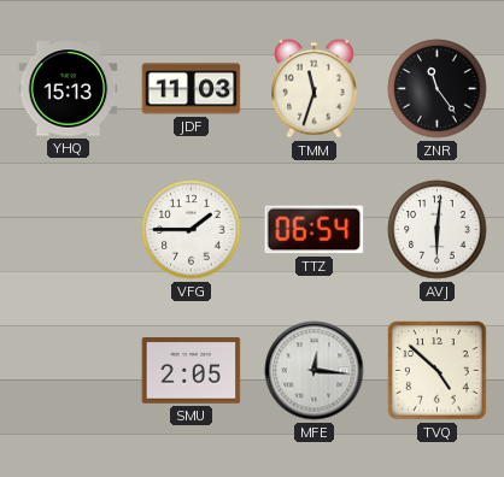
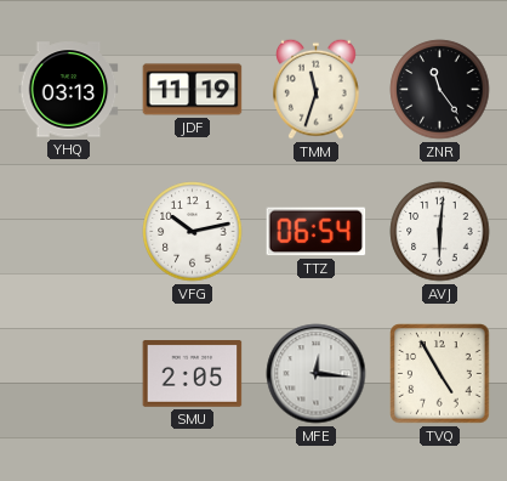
YHQ: 15:13 -> 03:13 (69, 90)
JDF: 11:03 -> 11:19 (193, 90)
VFG: 1:45 -> 10:13 (193, 232)
TVQ: 4:52 -> 4:55 (440, 374)
